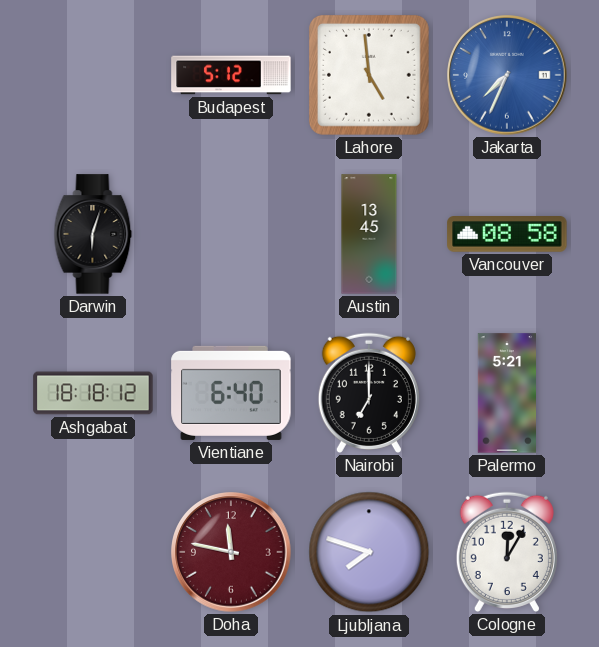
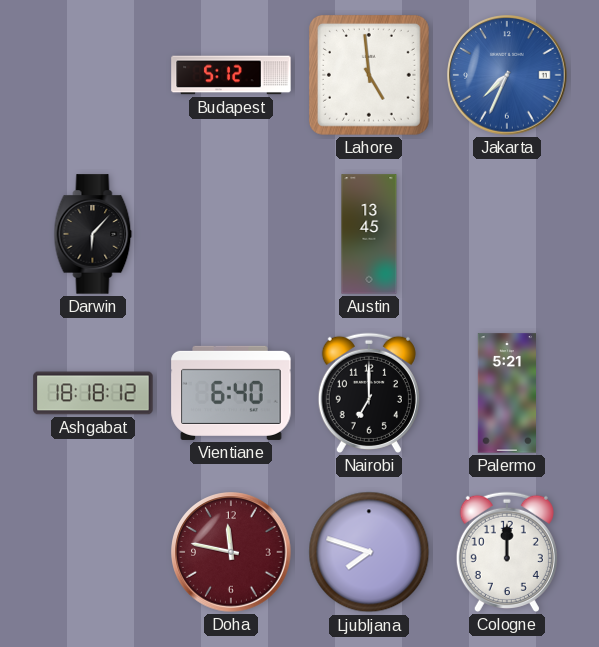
Darwin: 6:03 -> 6:07 (93, 234)
Vancouver: 08:58 -> none (507, 235)
Cologne: 12:05 -> 12:00 (507, 552)
